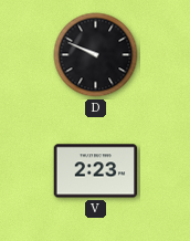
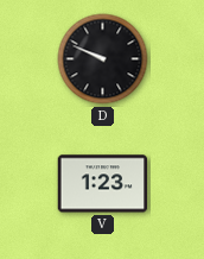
V: 2:23 -> 1:23 (103, 184)
